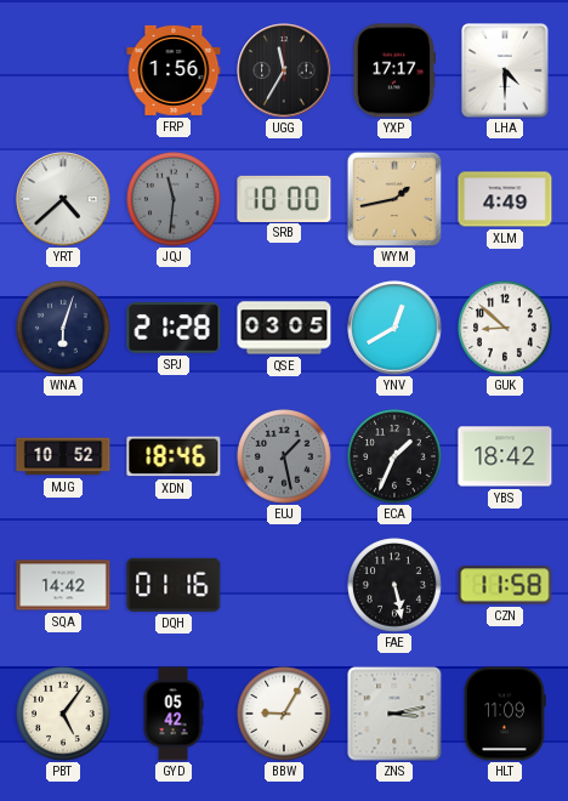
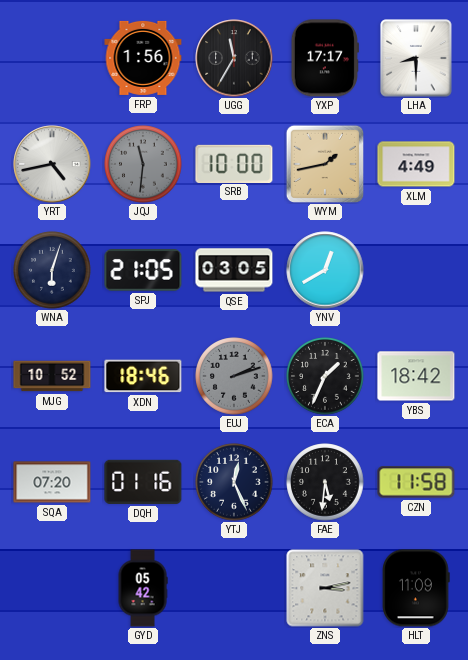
LHA: 4:30 -> 8:30 (416, 58)
YRT: 4:38 -> 4:43 (52, 164)
SPJ: 21:28 -> 21:05 (143, 270)
GUK: 8:52 -> none (505, 328)
EUJ: 1:28 -> 2:12 (234, 376)
SQA: 14:42 -> 07:20 (52, 482)
YTJ: none -> 12:26 (234, 482)
FAE: 5:28 -> 5:31 (325, 482)
PBT: 5:06 -> none (63, 714)
BBW: 9:05 -> none (284, 714)
